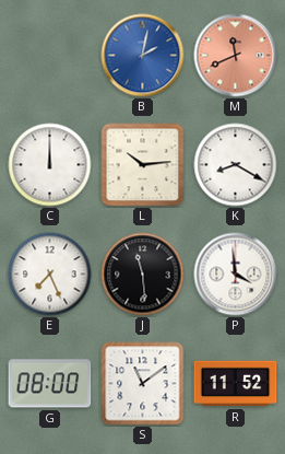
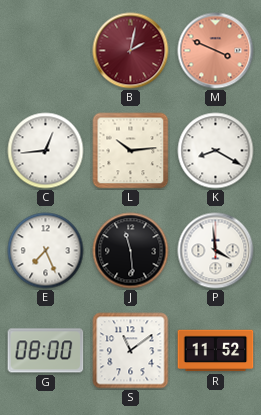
B dial: blue -> burgundy (131, 51)
M: 11:41 -> 3:49 (216, 51)
C: 12:00 -> 12:44 (46, 151)
